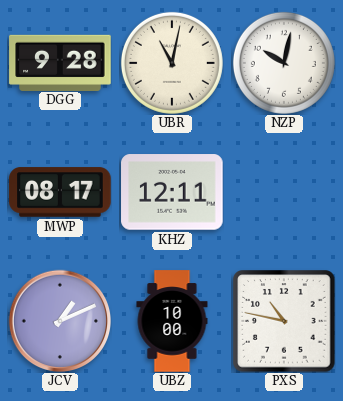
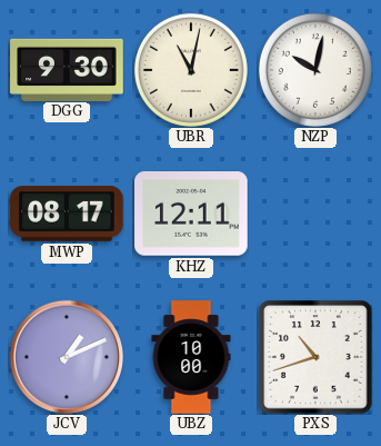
DGG: 9:28 -> 9:30 (67, 69)
PXS: 10:47 -> 10:42 (315, 357)
